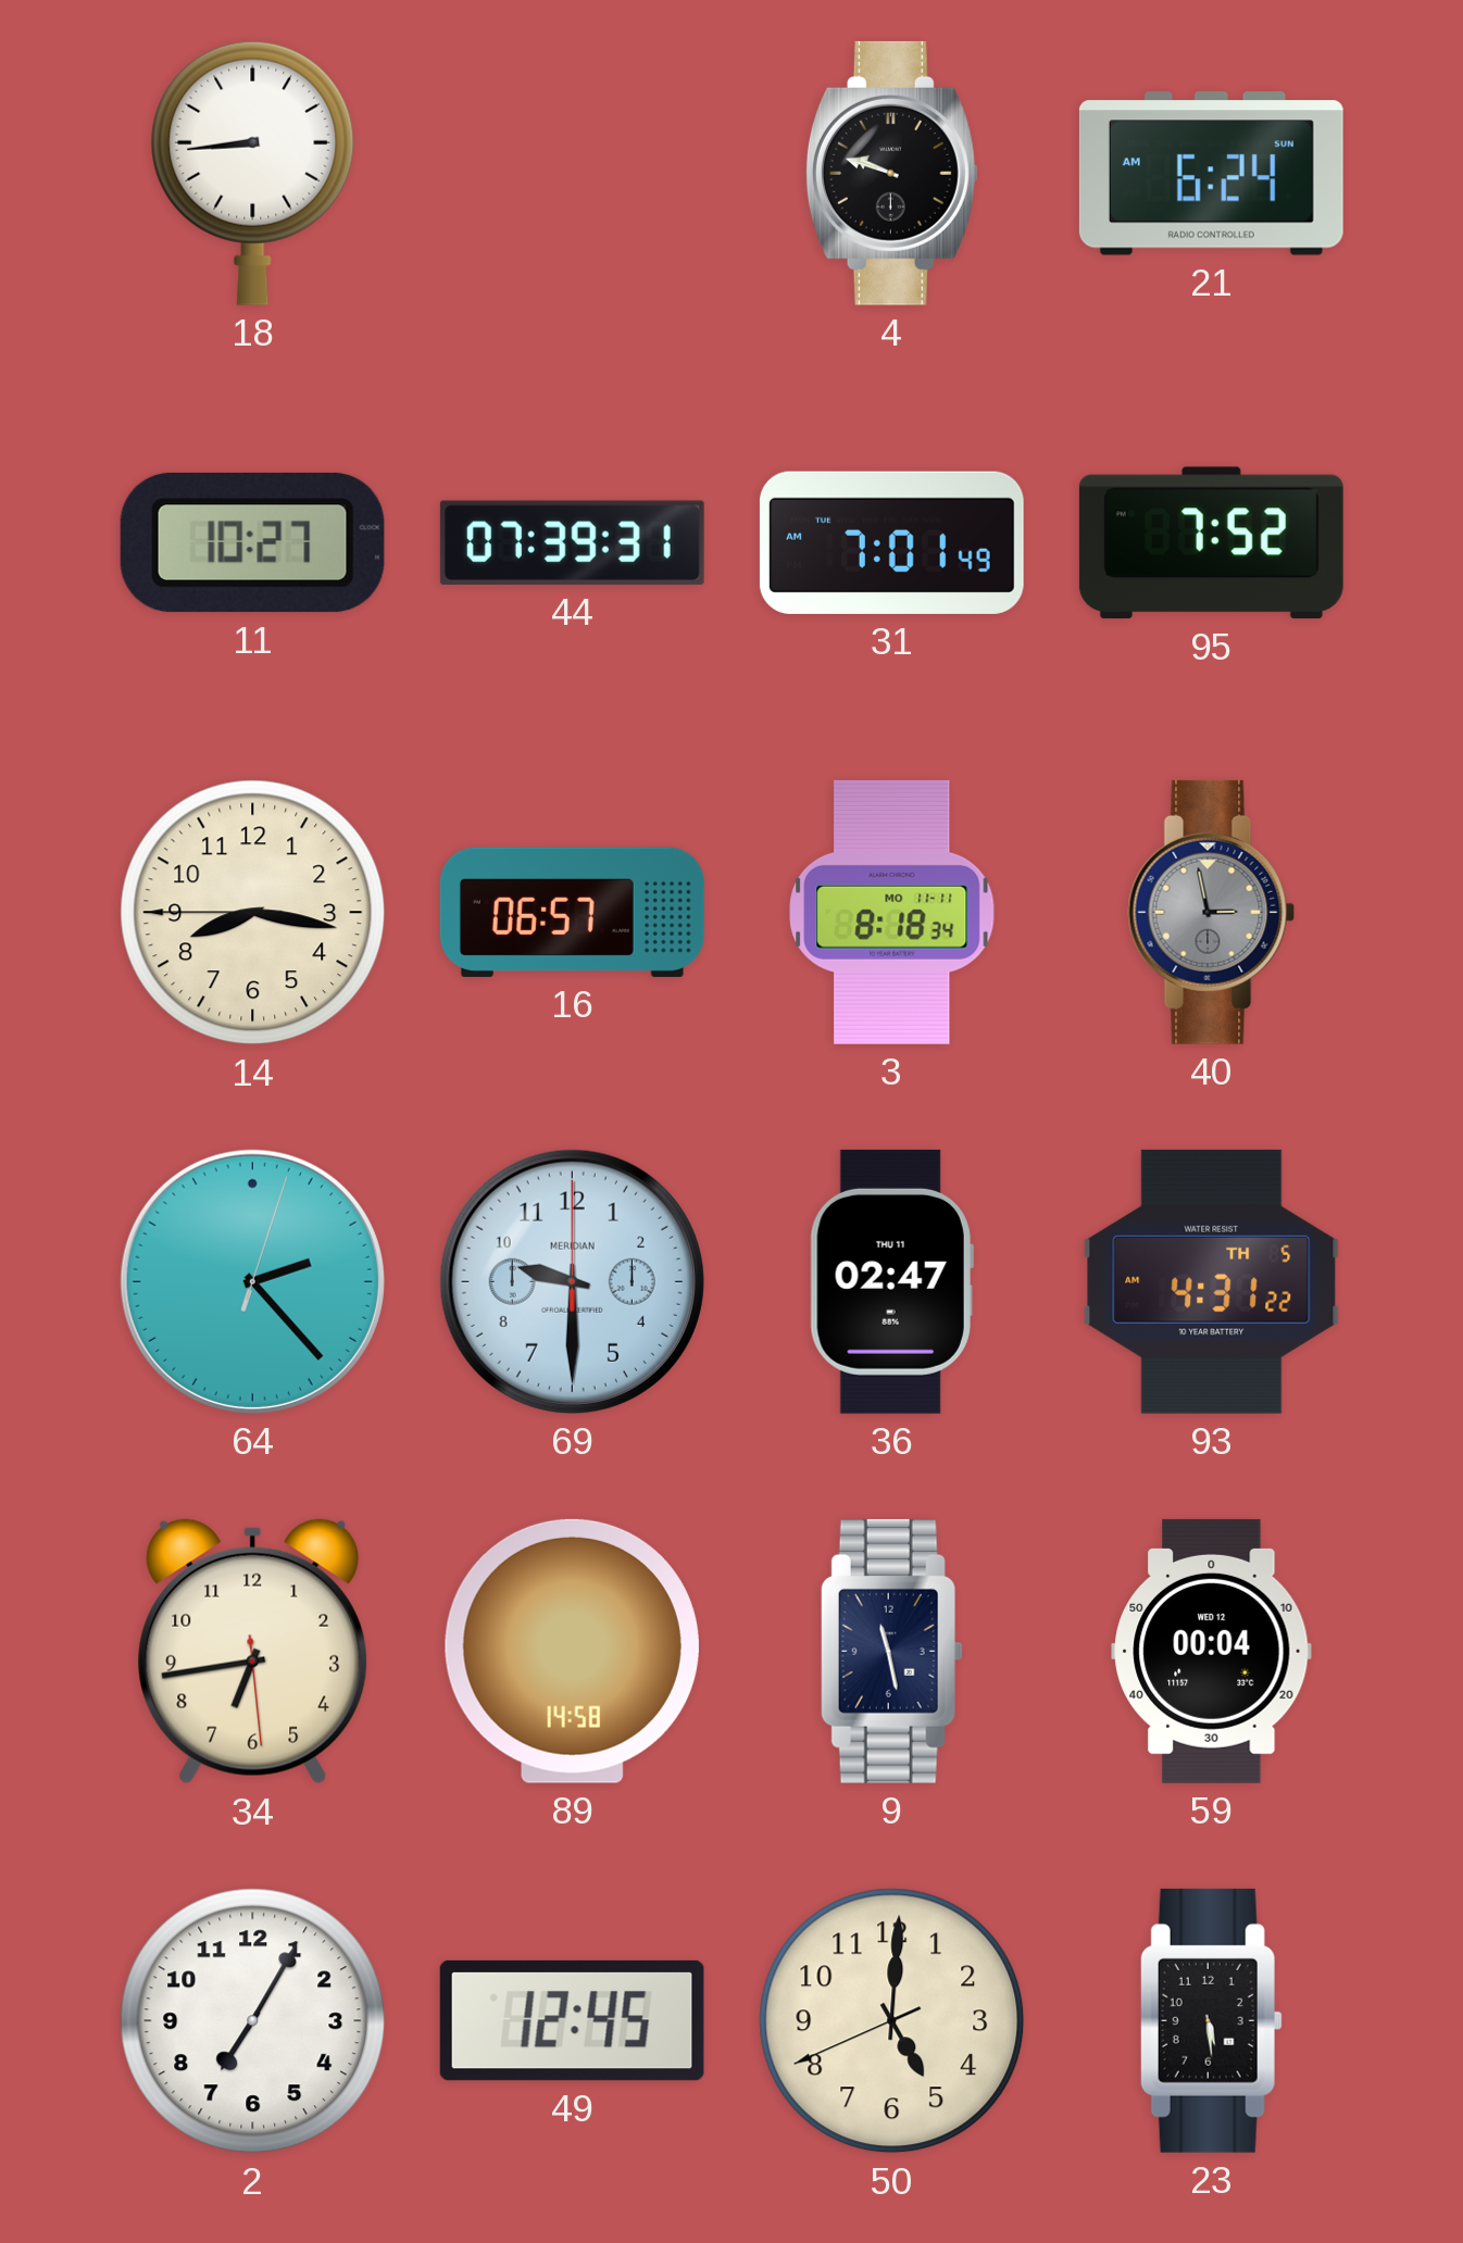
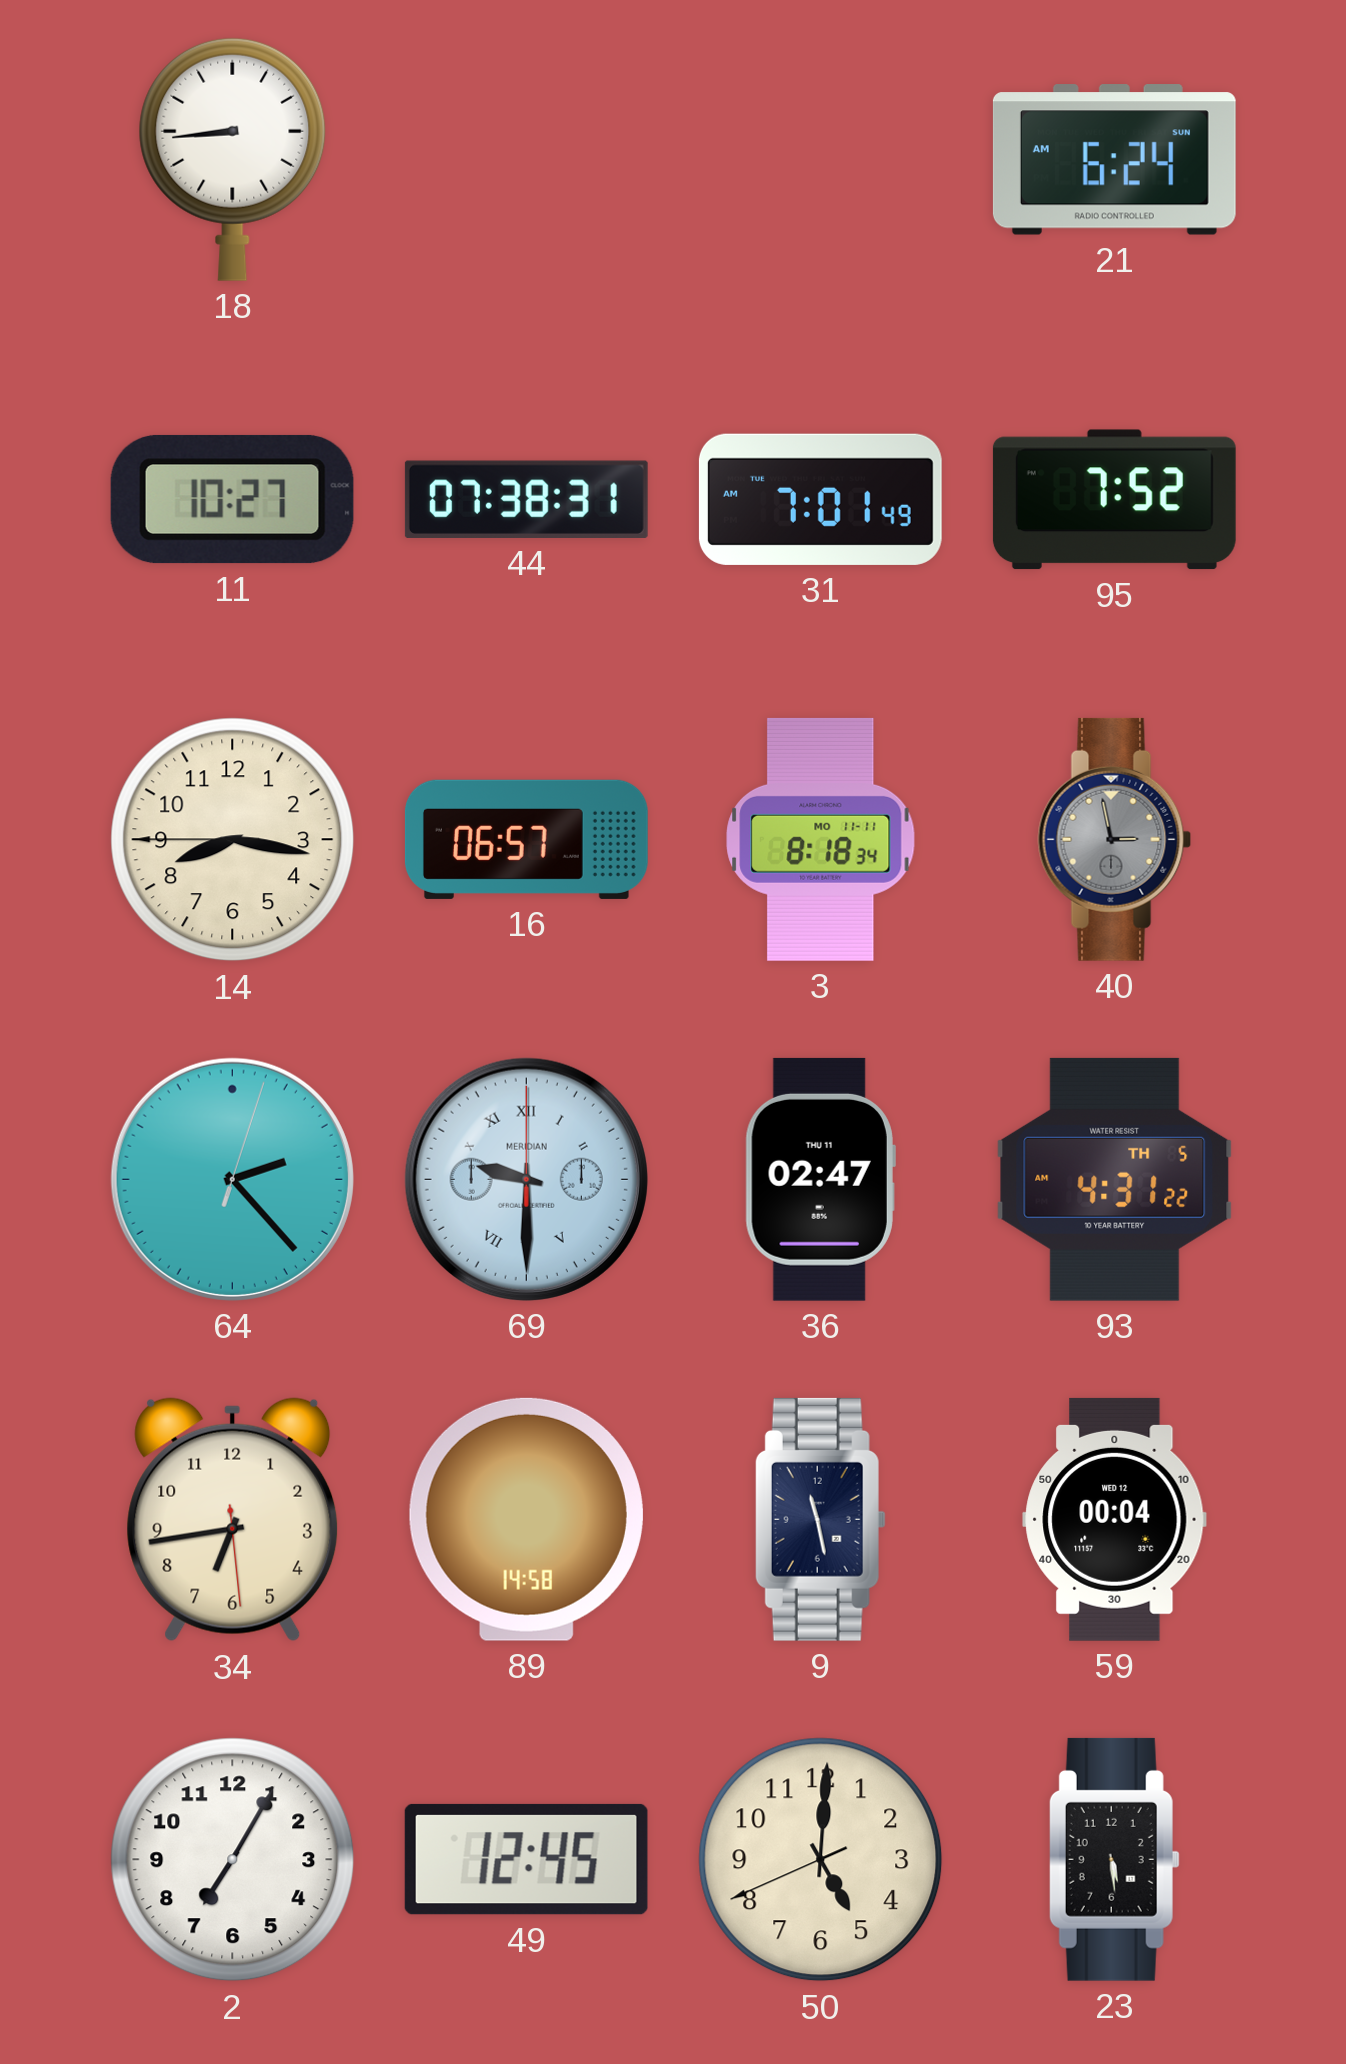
4: 9:48 -> none (891, 173)
44: 07:39 -> 07:38 (526, 499)
69 numerals: Arabic -> Roman (526, 1179)
